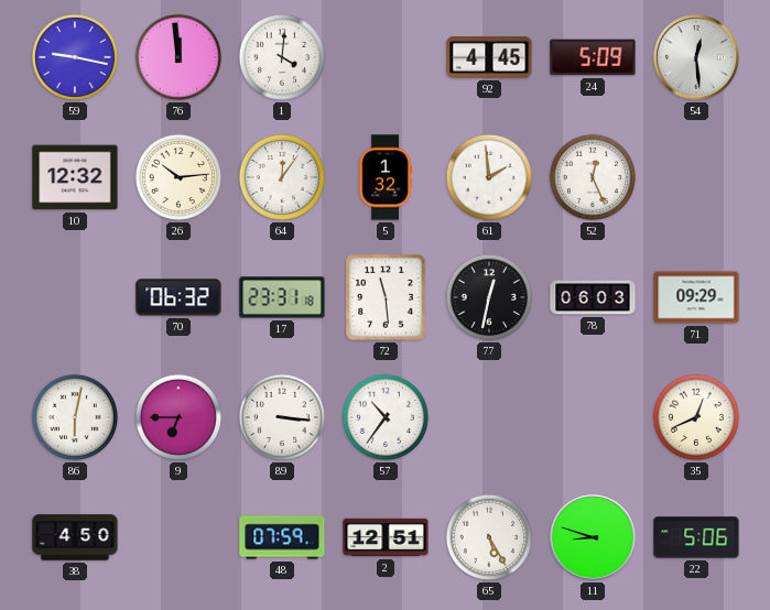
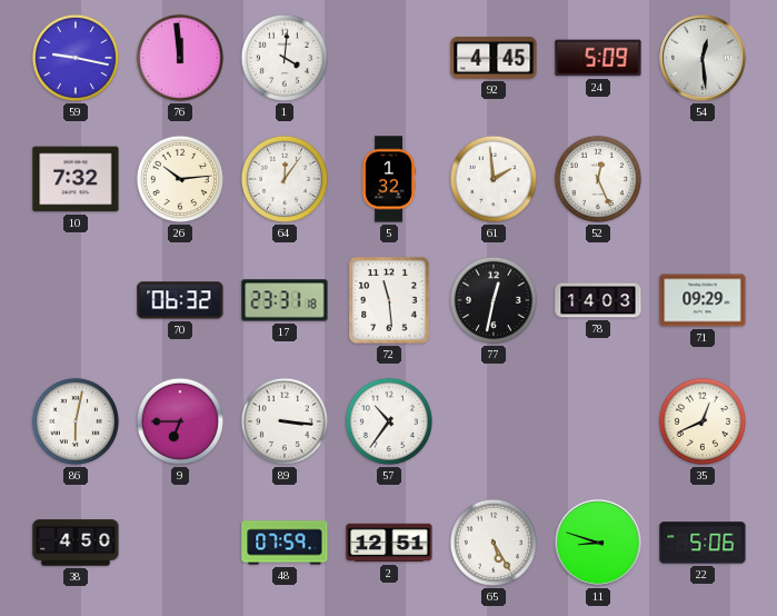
10: 12:32 -> 7:32 (76, 179)
78: 06:03 -> 14:03 (598, 300)
